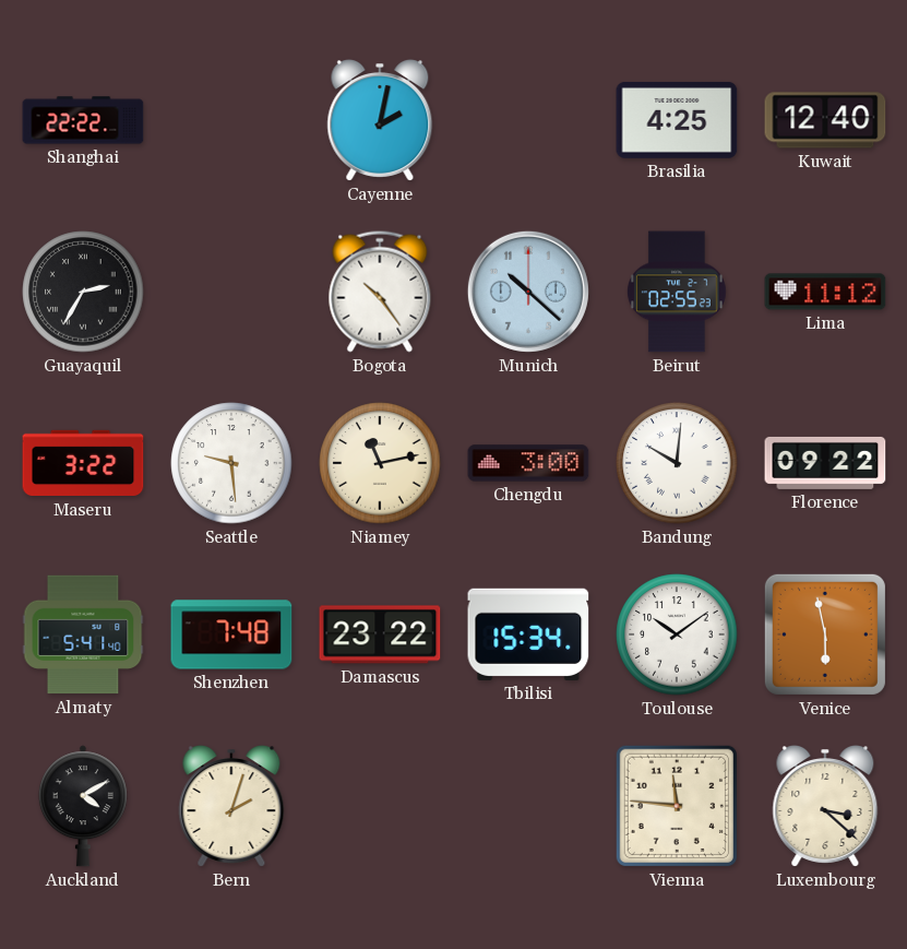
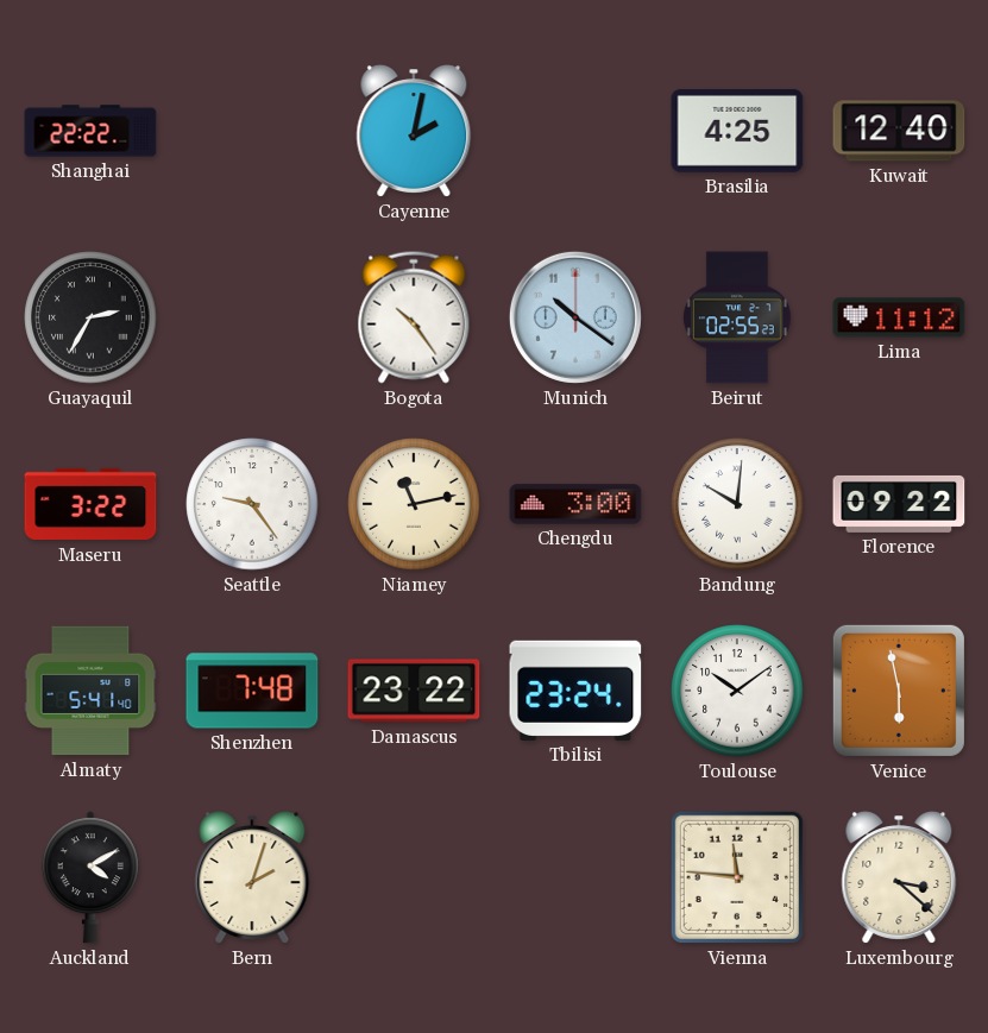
Munich: 10:22 -> 10:21 (575, 317)
Seattle: 9:29 -> 9:24 (252, 504)
Tbilisi: 15:34 -> 23:24 (575, 691)
